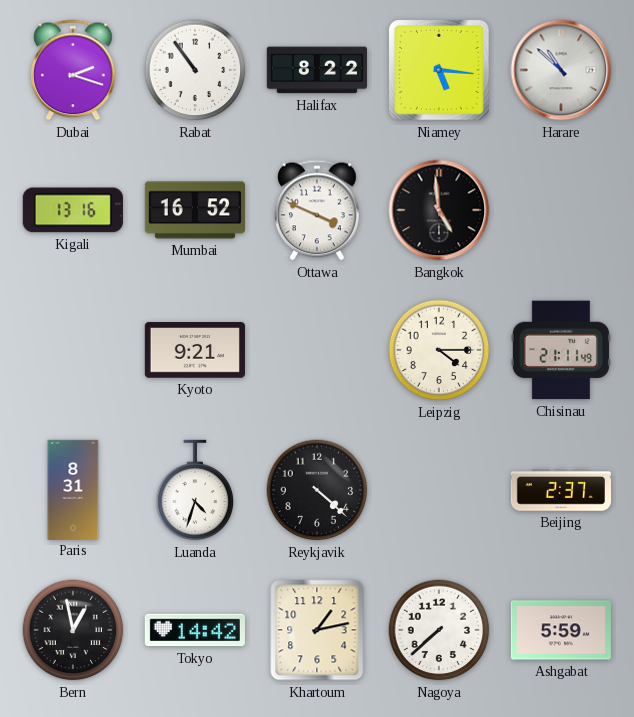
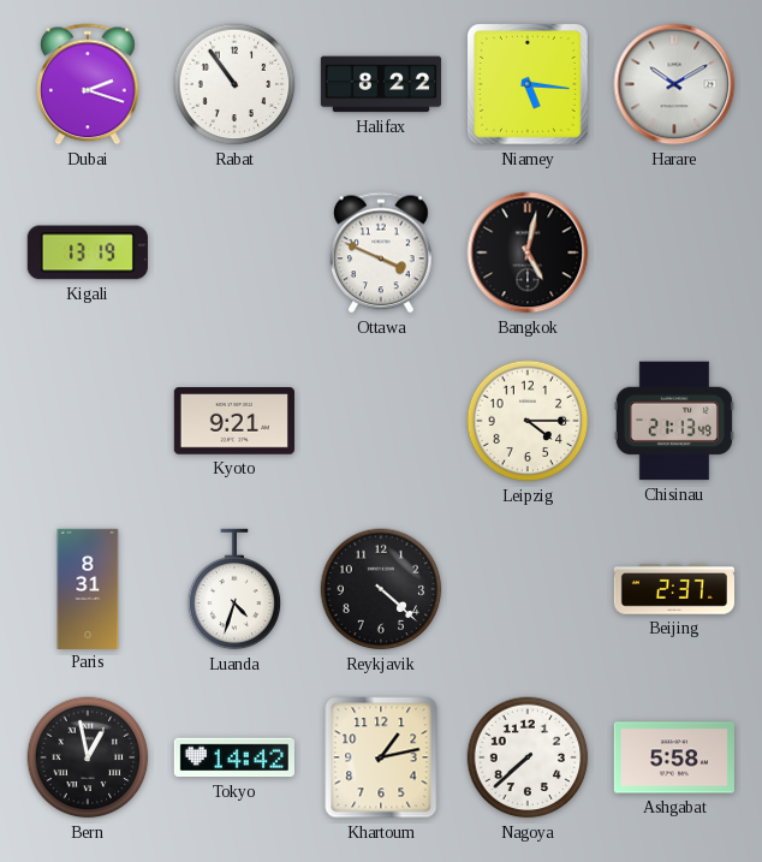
Harare: 10:52 -> 10:10 (674, 84)
Kigali: 13:16 -> 13:19 (88, 252)
Mumbai: 16:52 -> none (195, 210)
Bangkok: 4:59 -> 5:02 (528, 252)
Chisinau: 21:11 -> 21:13 (674, 421)
Ashgabat: 5:59 -> 5:58 (674, 757)
